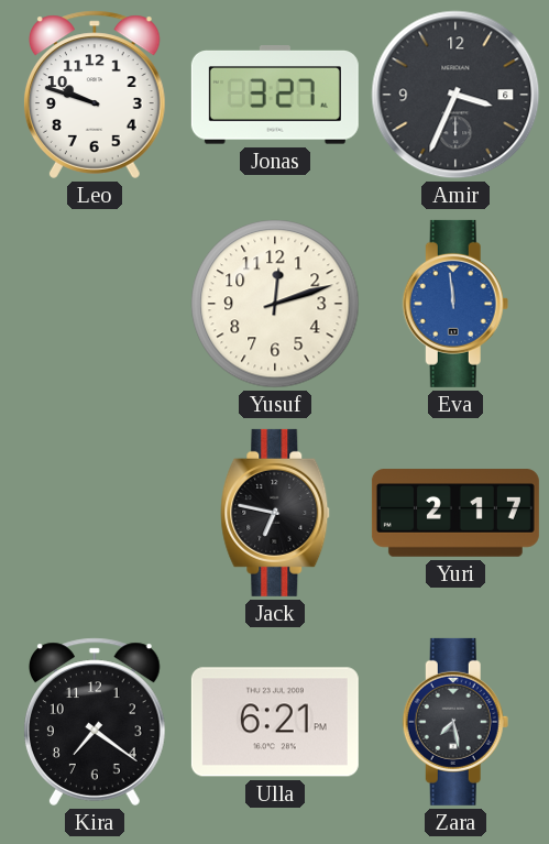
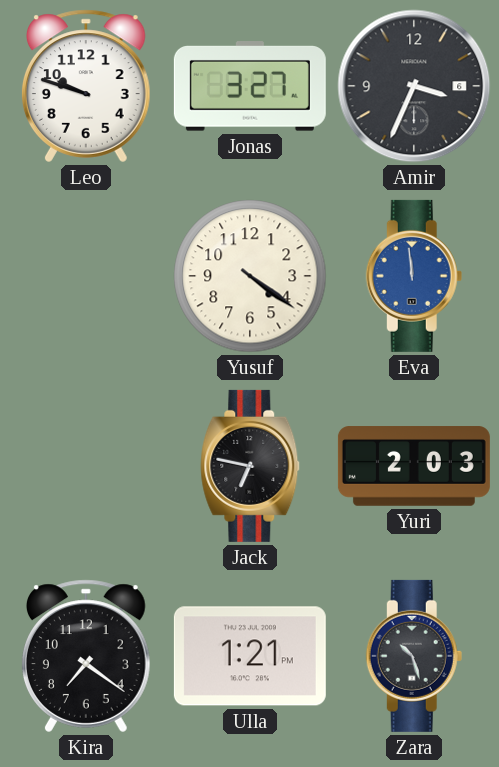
Yusuf: 12:12 -> 4:21 (250, 276)
Yuri: 2:17 -> 2:03 (414, 466)
Ulla: 6:21 -> 1:21 (250, 656)
Zara: 7:28 -> 10:27 (414, 656)
